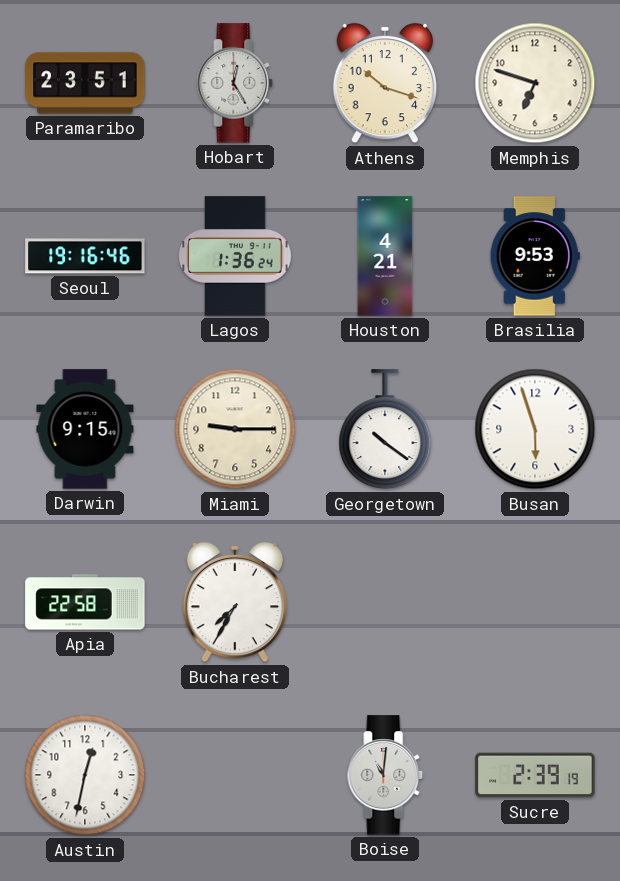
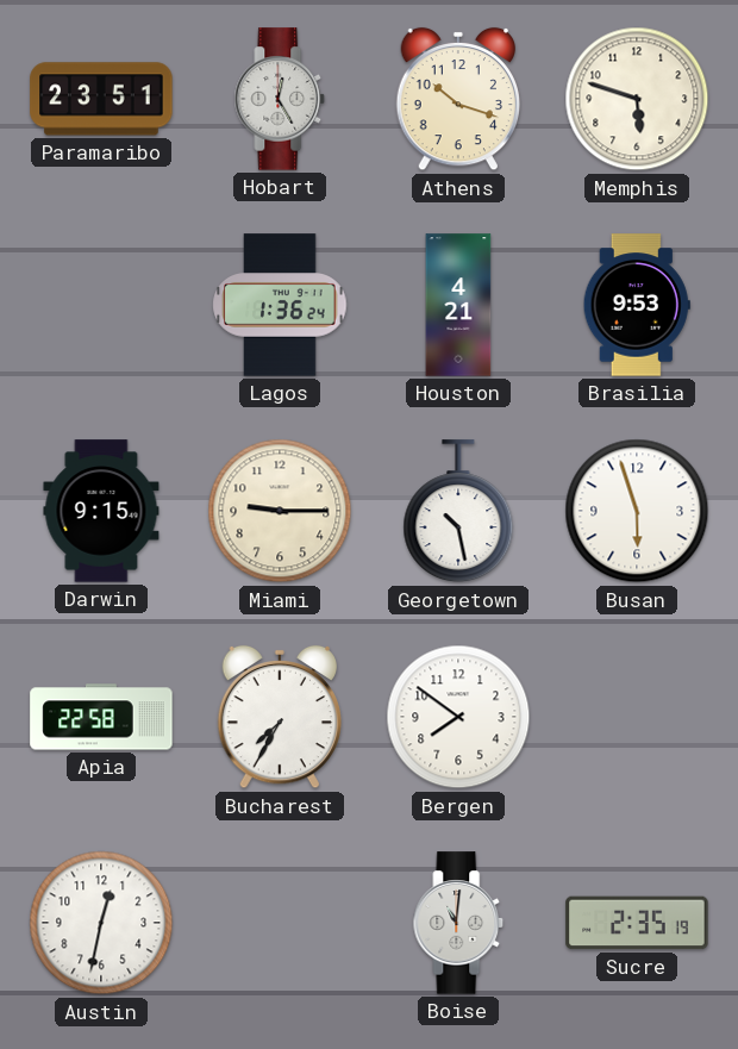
Memphis: 6:48 -> 5:48 (637, 99)
Seoul: 19:16 -> none (85, 256)
Georgetown: 10:21 -> 10:28 (458, 512)
Bergen: none -> 7:51 (458, 717)
Sucre: 2:39 -> 2:35 (637, 923)
